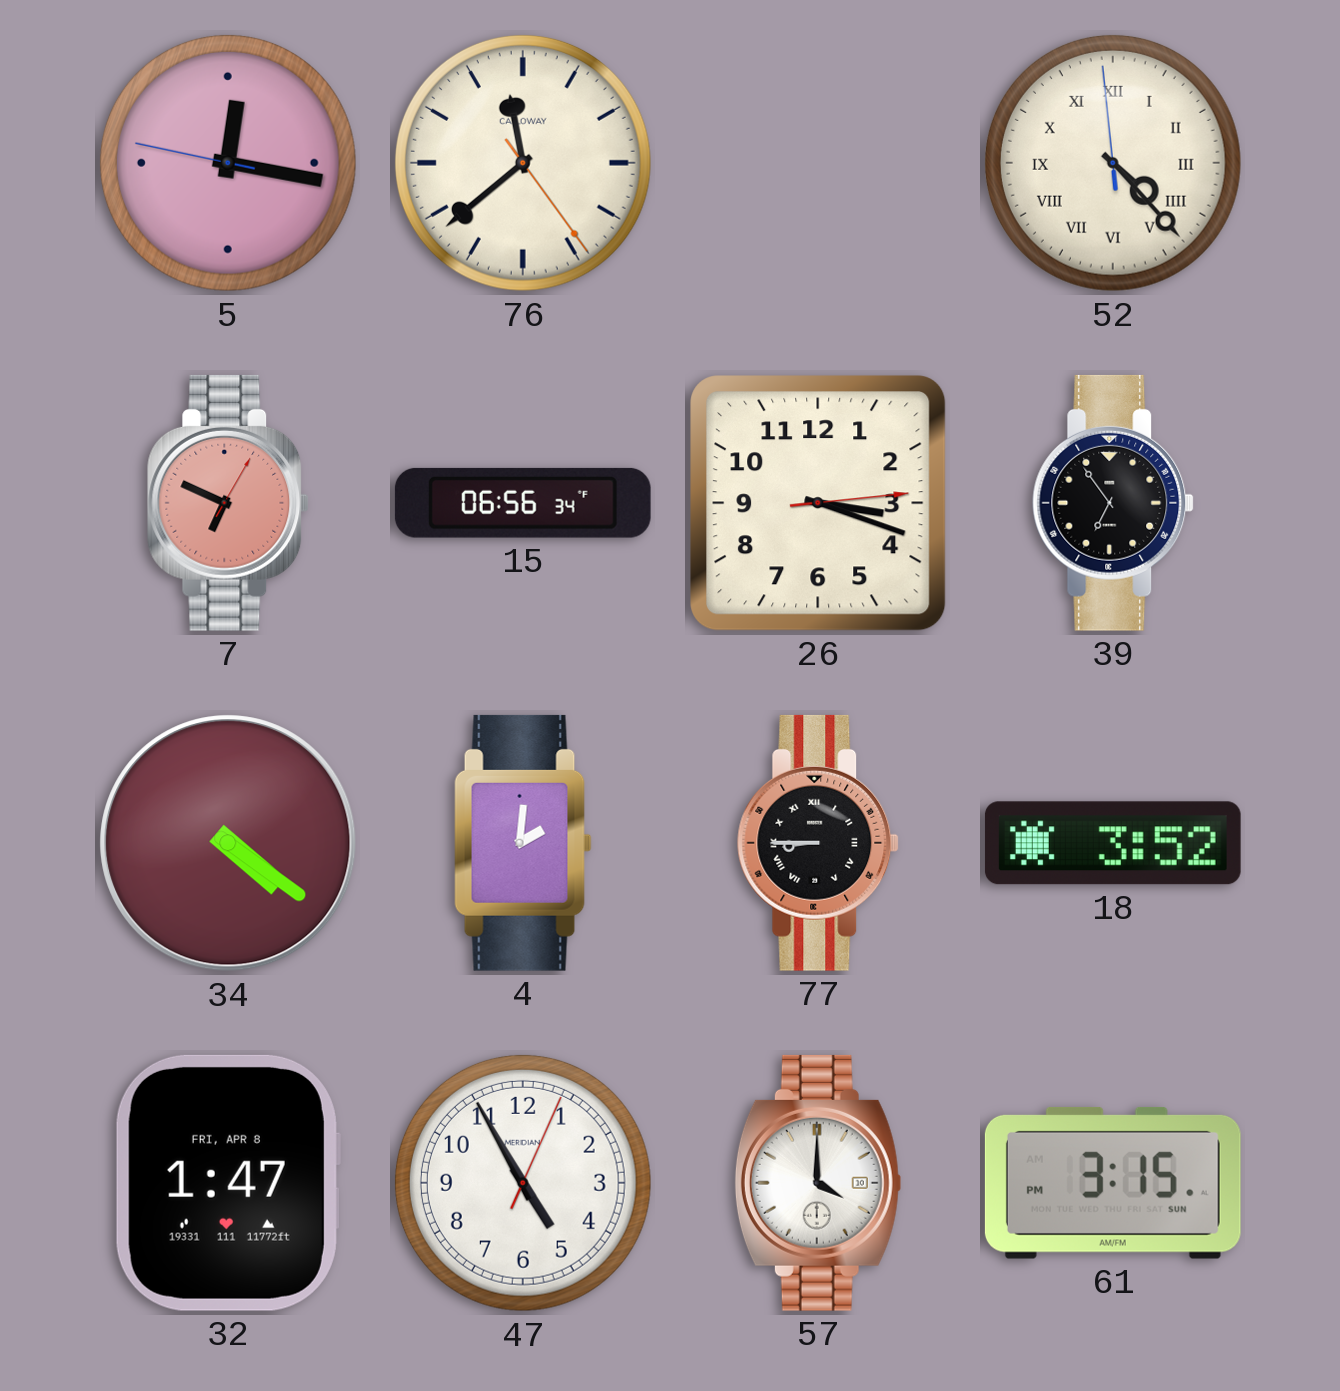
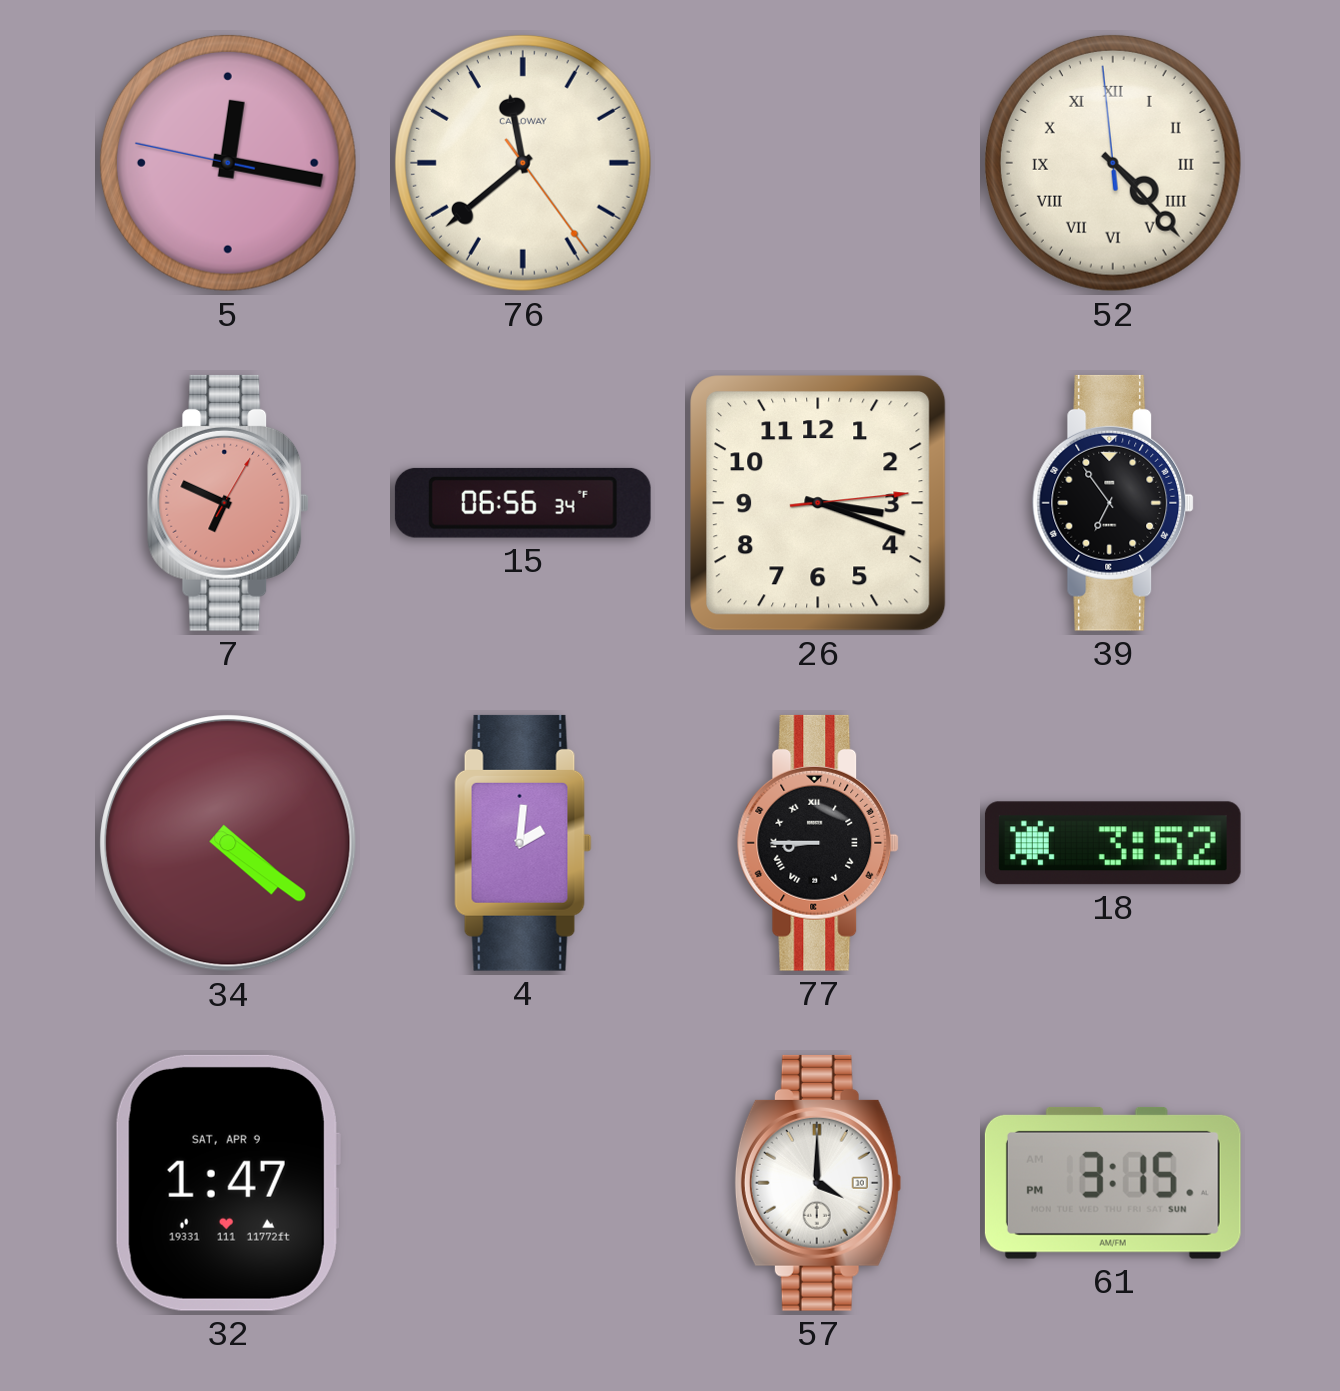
32 date: FRI, APR 8 -> SAT, APR 9 (228, 1183)
47: 4:55 -> none (523, 1183)
